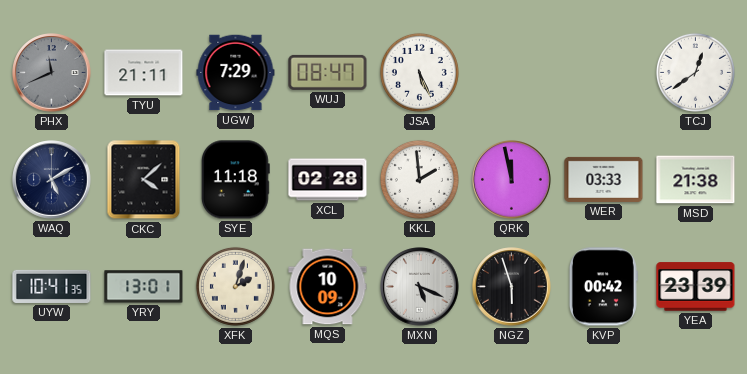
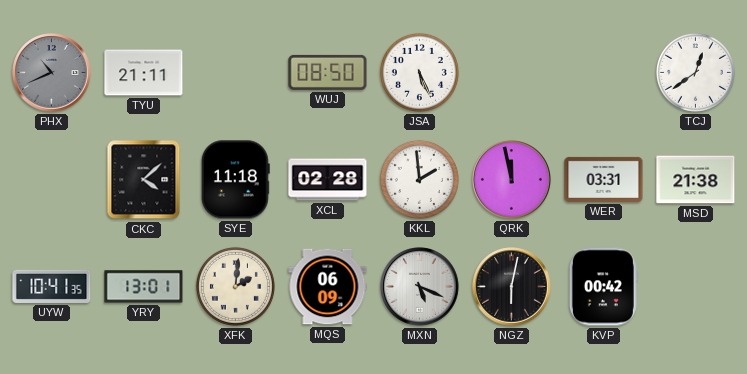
PHX: 11:41 -> 10:41 (52, 73)
UGW: 7:29 -> none (236, 73)
WUJ: 08:47 -> 08:50 (328, 72)
WAQ: 5:10 -> none (52, 180)
WER: 03:33 -> 03:31 (604, 179)
XFK: 2:03 -> 2:01 (235, 286)
MQS: 10:09 -> 06:09 (328, 287)
NGZ: 5:57 -> 6:02 (512, 287)
YEA: 23:39 -> none (696, 287)
